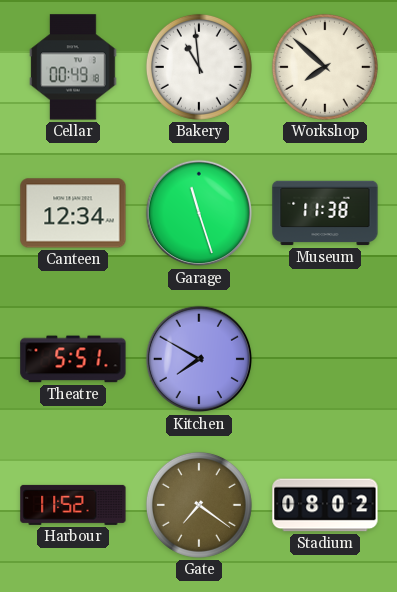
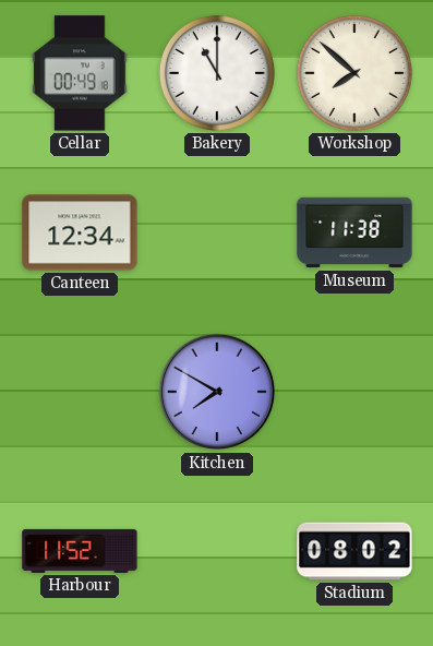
Bakery: 10:59 -> 11:00 (217, 73)
Garage: 11:27 -> none (199, 213)
Theatre: 5:51 -> none (73, 359)
Gate: 7:21 -> none (199, 505)
